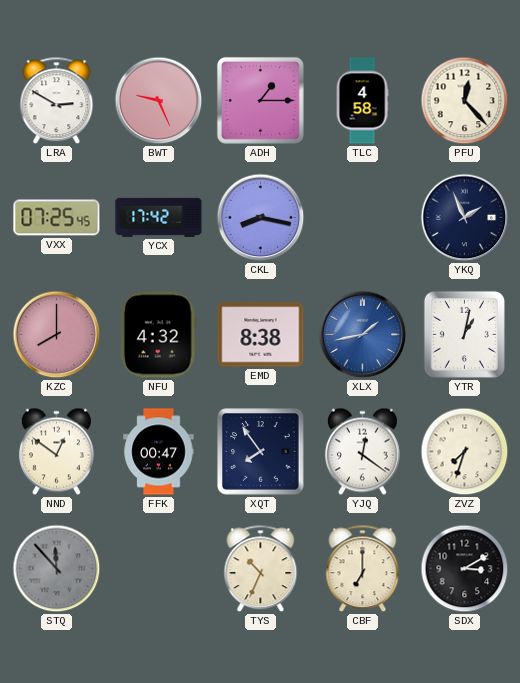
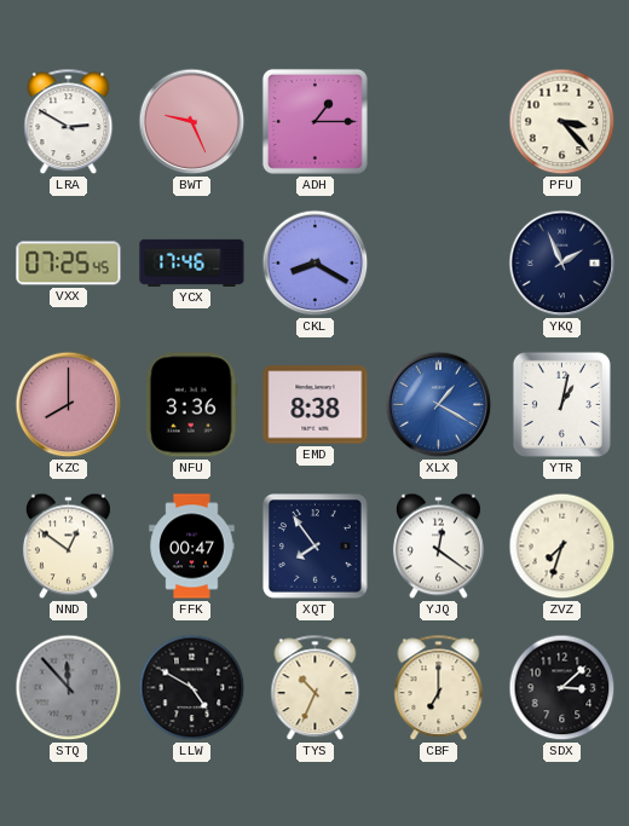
TLC: 4:58 -> none (362, 101)
PFU: 12:23 -> 3:23 (562, 122)
YCX: 17:42 -> 17:46 (192, 262)
CKL: 8:17 -> 8:20 (316, 264)
NFU: 4:32 -> 3:36 (191, 405)
XLX: 1:43 -> 1:20 (439, 405)
LLW: none -> 4:50 (192, 688)
SDX: 3:10 -> 3:08 (562, 688)
